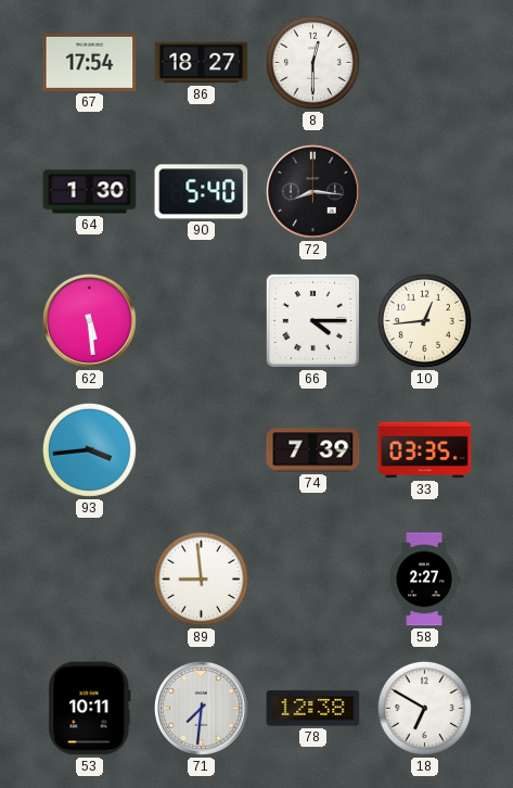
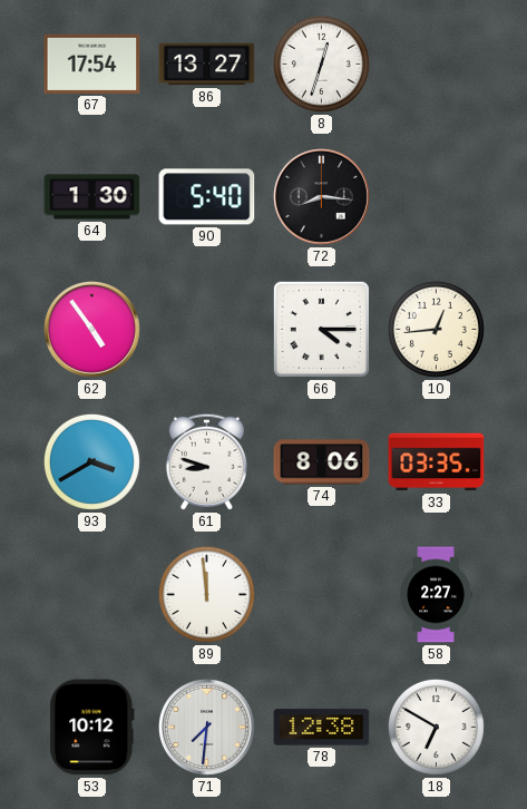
86: 18:27 -> 13:27 (207, 65)
8: 12:30 -> 12:33 (321, 64)
62: 5:29 -> 4:54 (91, 329)
93: 3:44 -> 3:40 (91, 461)
61: none -> 8:48 (206, 461)
74: 7:39 -> 8:06 (322, 462)
89: 8:59 -> 11:59 (206, 594)
53: 10:11 -> 10:12 (92, 728)
